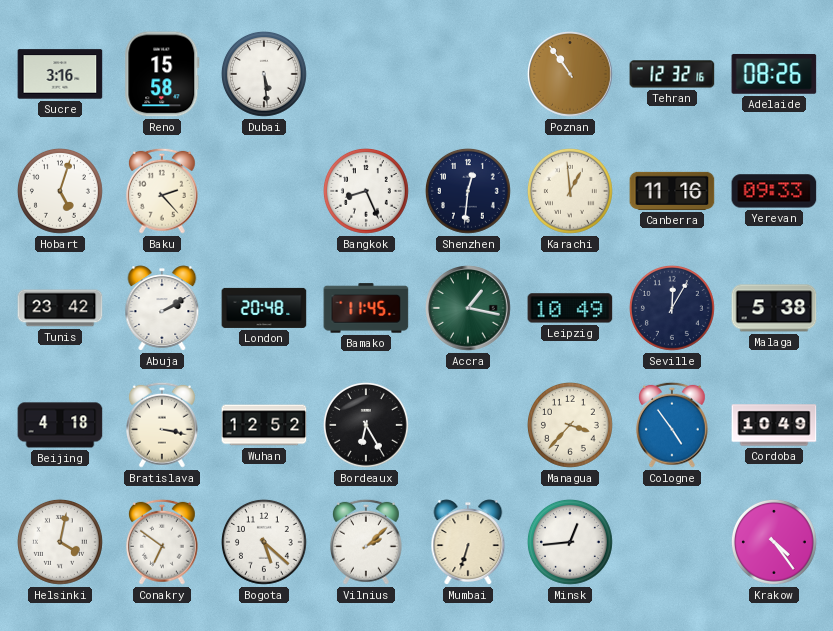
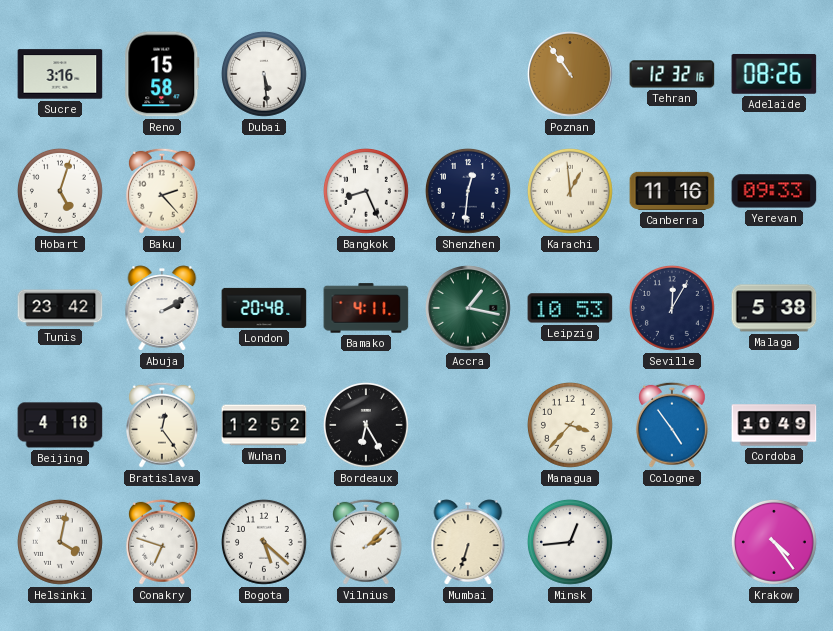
Bamako: 11:45 -> 4:11 (366, 308)
Leipzig: 10:49 -> 10:53 (570, 308)
Bratislava: 3:17 -> 12:24 (162, 425)
Conakry: 6:51 -> 6:48 (162, 542)
